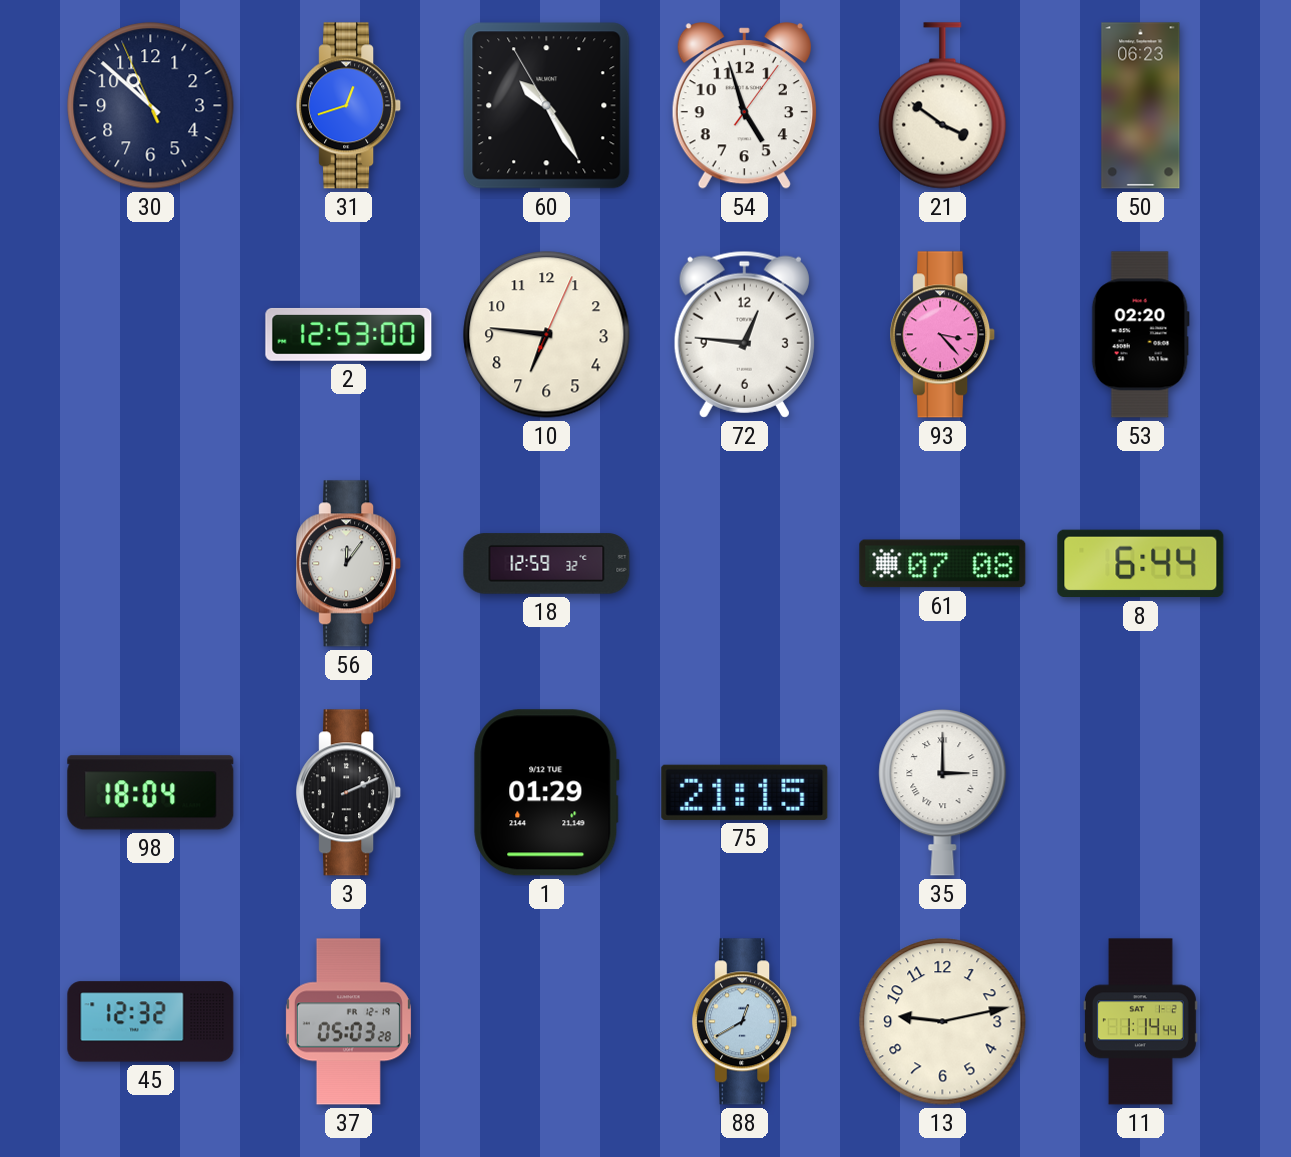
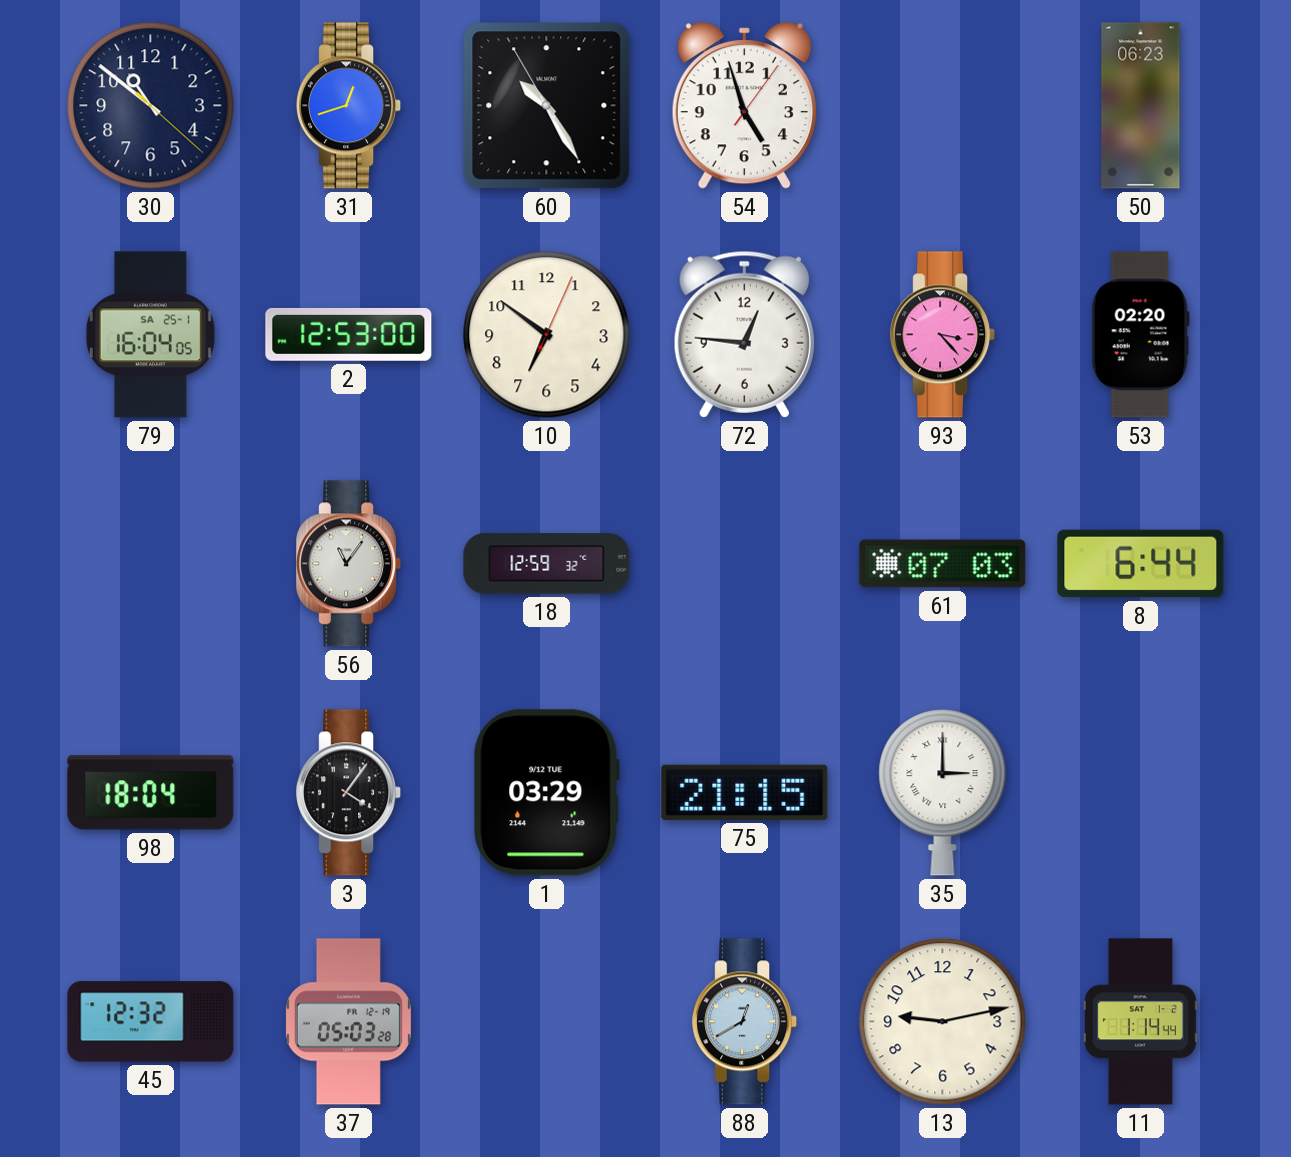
30: 10:51:56 -> 10:51:22 (151, 106)
21: 3:51 -> none (943, 106)
79: none -> 16:04 (150, 335)
10: 6:46 -> 6:51 (547, 335)
56: 12:06 -> 11:06 (349, 564)
61: 07:08 -> 07:03 (943, 564)
3: 2:11 -> 4:06 (349, 793)
1: 01:29 -> 03:29 (547, 793)
